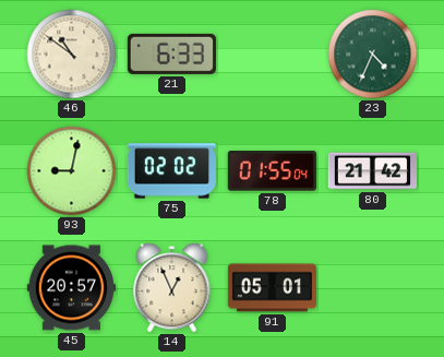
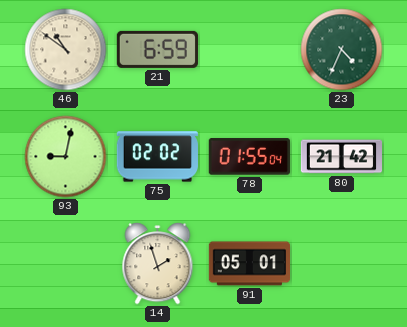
21: 6:33 -> 6:59 (157, 49)
45: 20:57 -> none (71, 288)
14: 12:56 -> 1:57 (158, 264)
